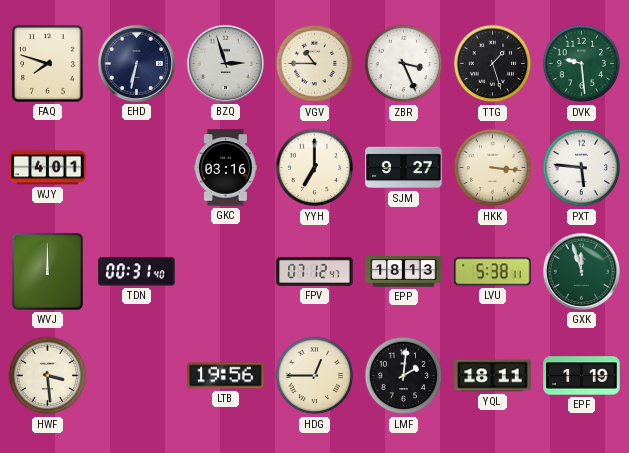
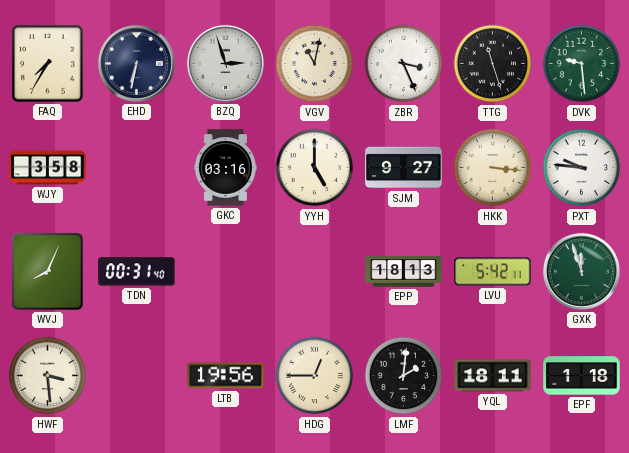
FAQ: 7:48 -> 7:35 (48, 64)
VGV: 10:45 -> 11:02 (315, 64)
TTG: 1:27 -> 11:27 (493, 64)
WJY: 4:01 -> 3:58 (48, 168)
YYH: 7:00 -> 5:00 (315, 168)
PXT: 5:46 -> 9:46 (582, 168)
WVJ: 12:00 -> 8:04 (47, 271)
FPV: 07:12 -> none (315, 271)
LVU: 5:38 -> 5:42 (493, 272)
EPF: 1:19 -> 1:18 (582, 376)
